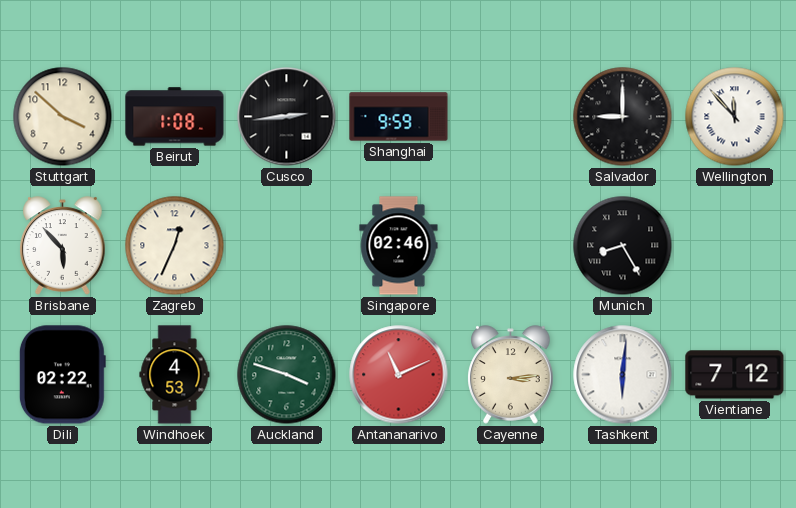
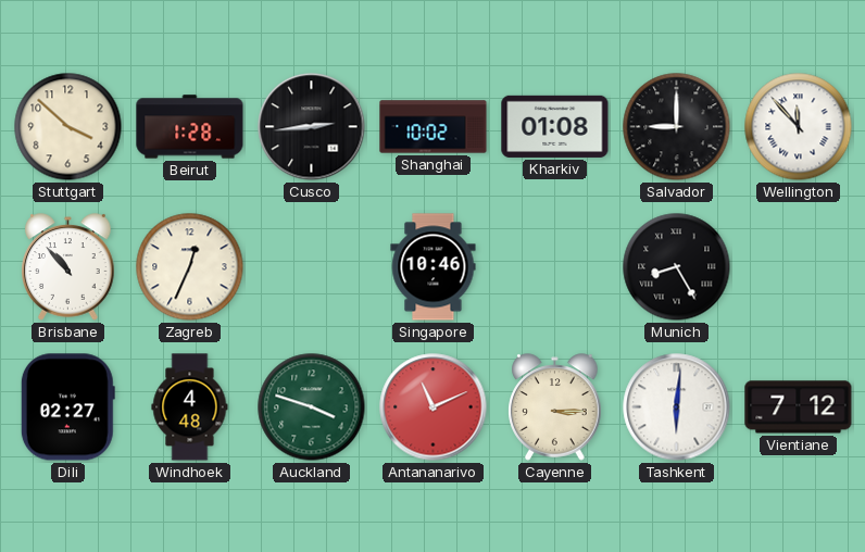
Beirut: 1:08 -> 1:28 (190, 127)
Shanghai: 9:59 -> 10:02 (434, 127)
Kharkiv: none -> 01:08 (555, 126)
Brisbane: 5:53 -> 10:53 (68, 267)
Singapore: 02:46 -> 10:46 (434, 267)
Dili: 02:22 -> 02:27 (67, 407)
Windhoek: 4:53 -> 4:48 (190, 407)
Cayenne: 3:14 -> 3:15 (555, 407)
